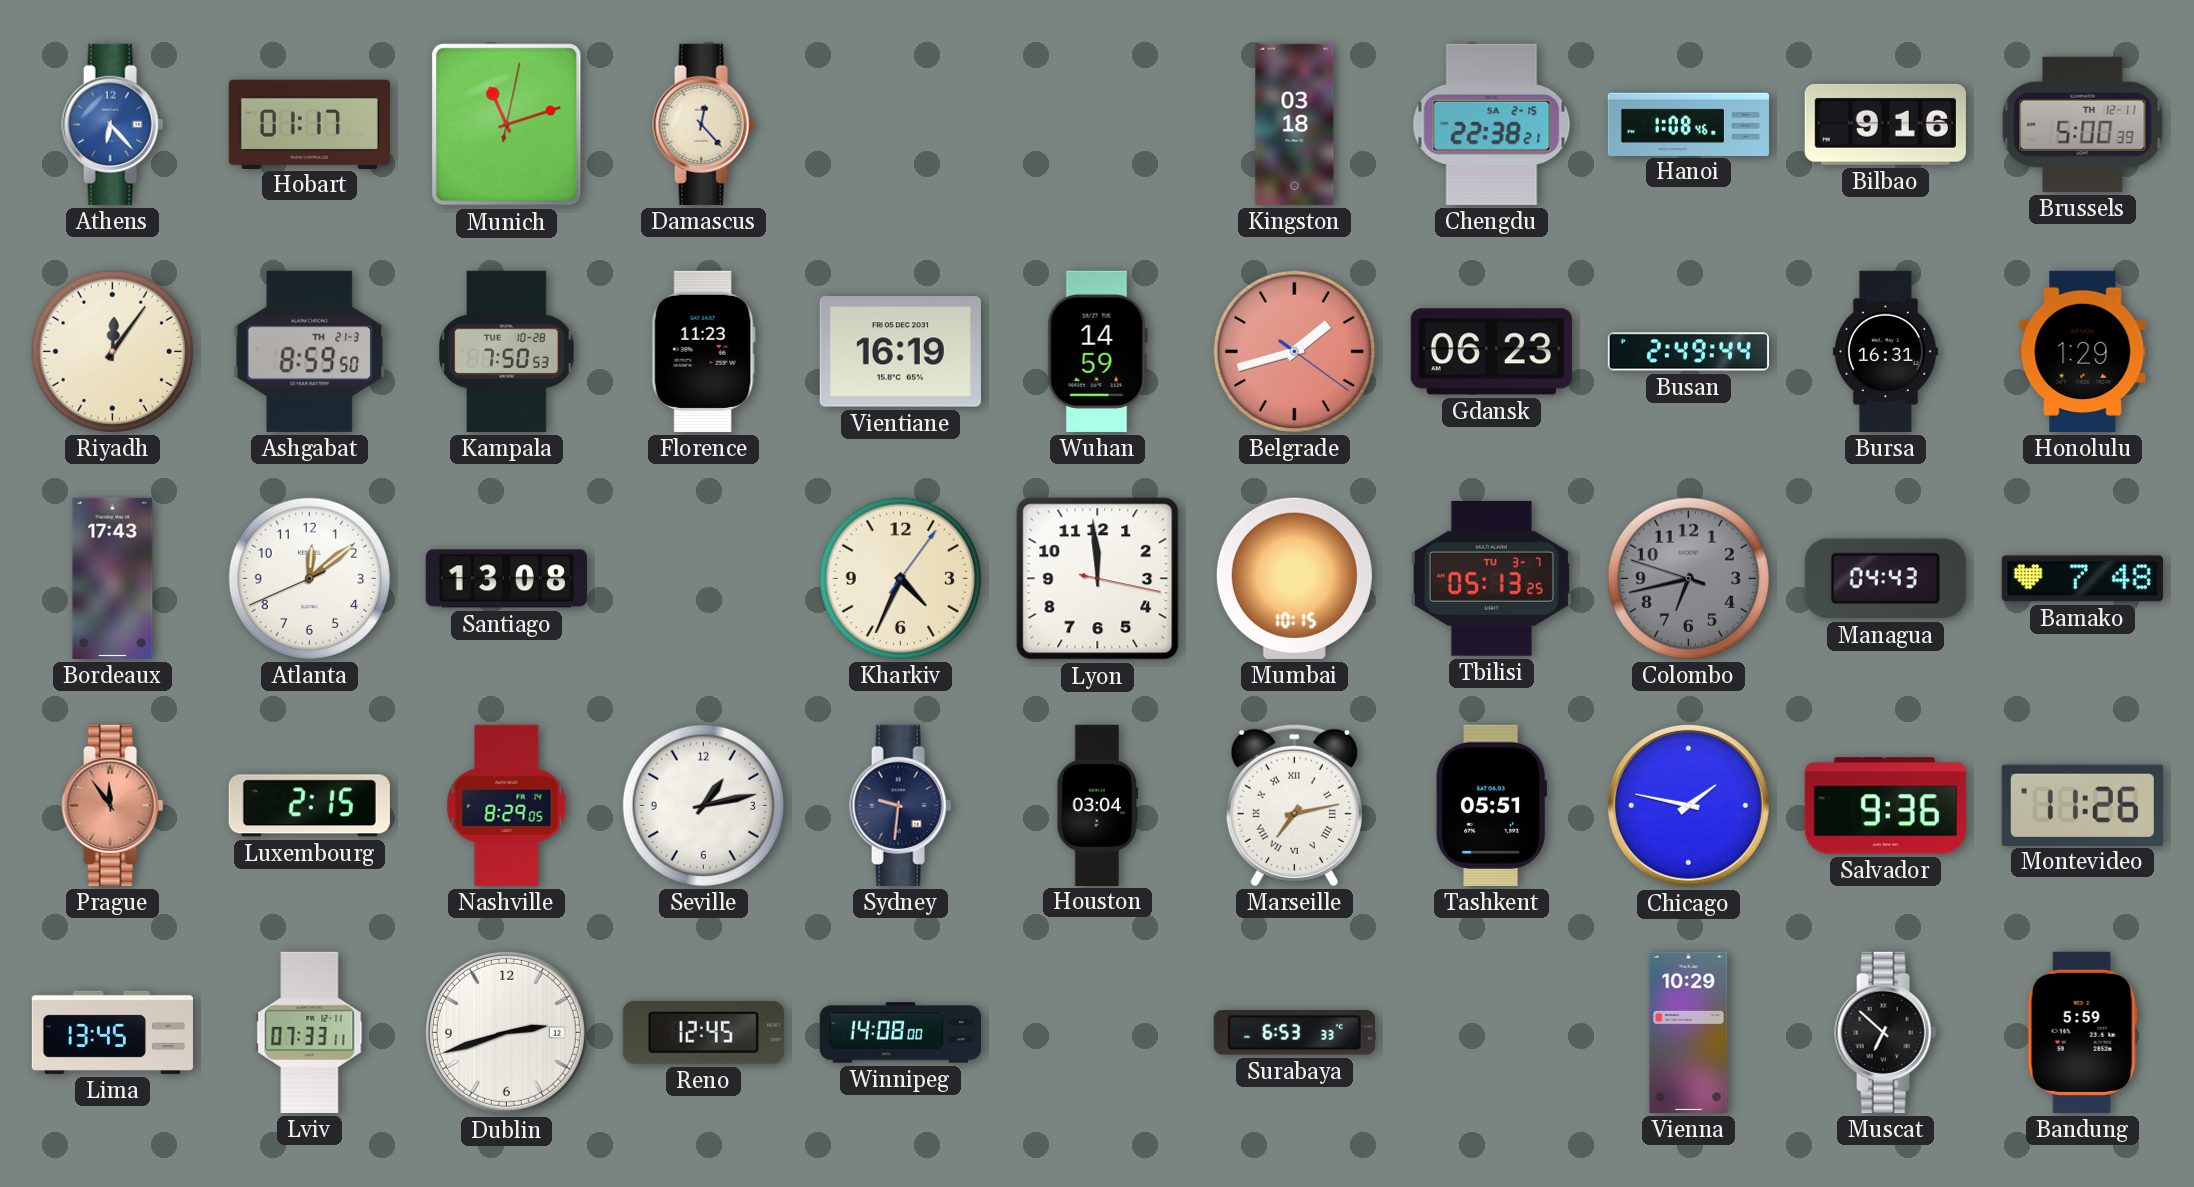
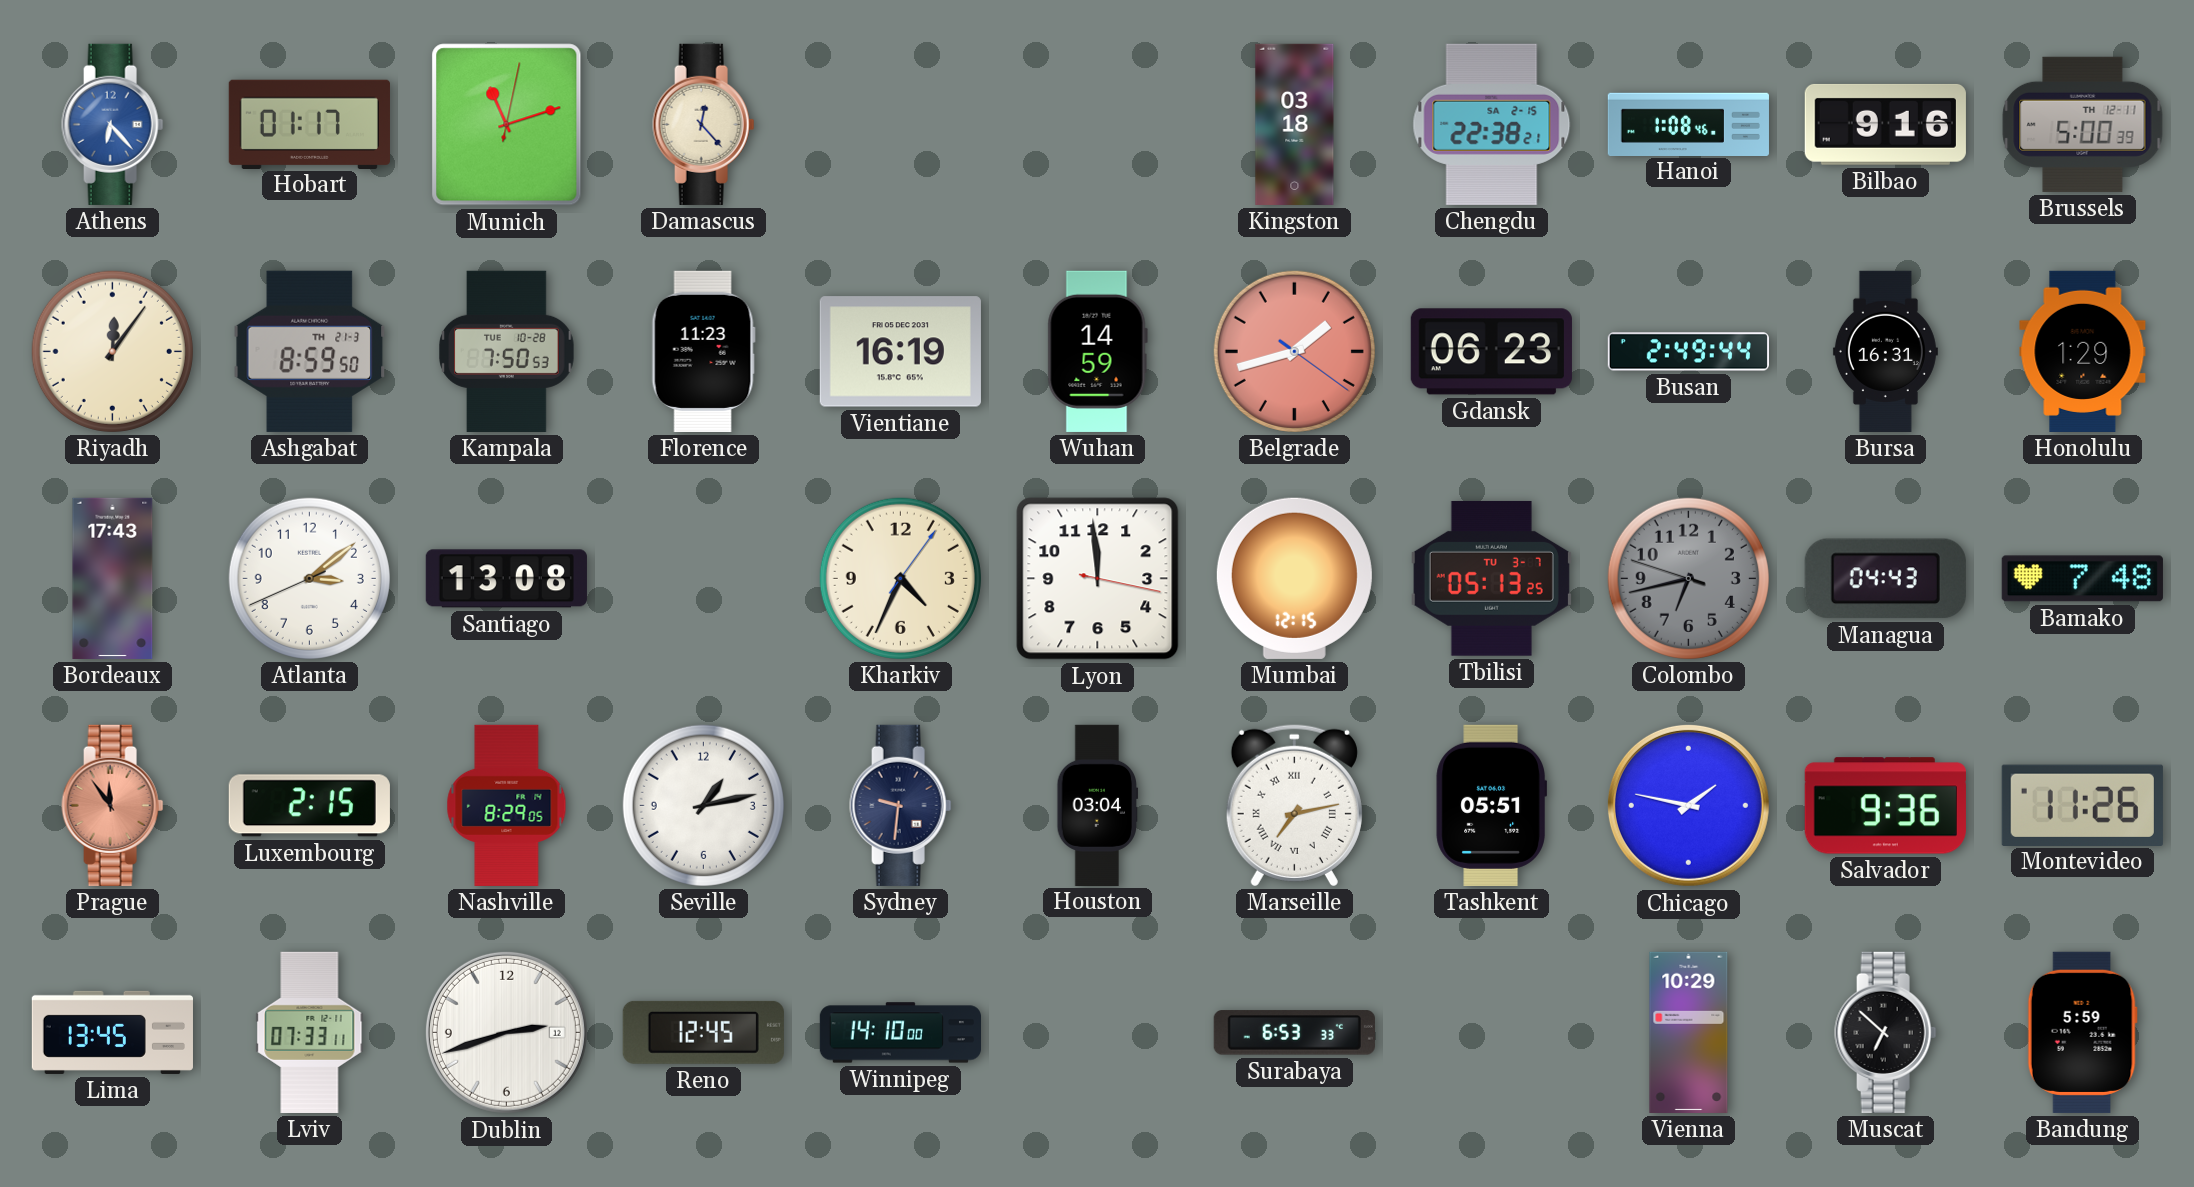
Atlanta: 12:08 -> 3:08 (309, 578)
Mumbai: 10:15 -> 12:15 (1294, 578)
Winnipeg: 14:08 -> 14:10 (900, 1033)
